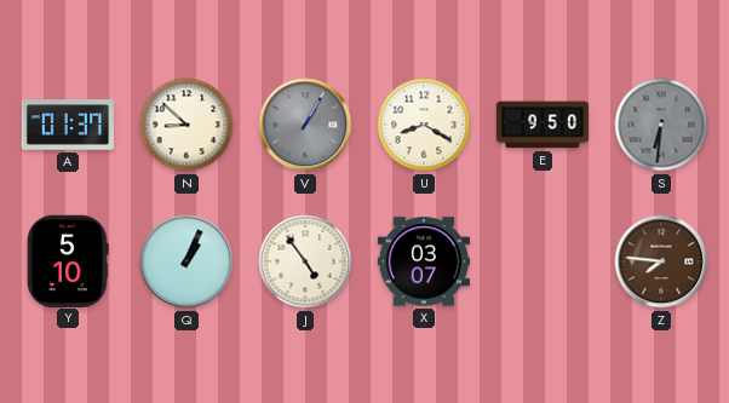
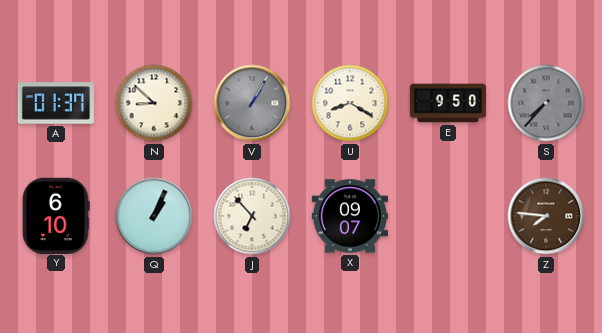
S: 6:31 -> 7:37 (546, 103)
Y: 5:10 -> 6:10 (56, 215)
J: 4:54 -> 6:53 (252, 216)
X: 03:07 -> 09:07 (350, 216)
